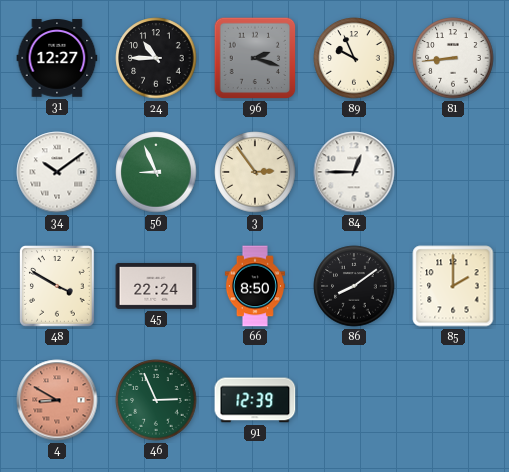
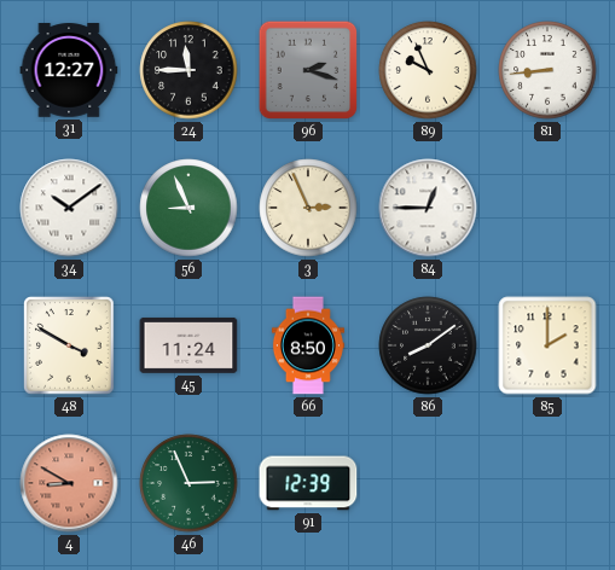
24: 10:45 -> 11:45 (188, 70)
3: 2:54 -> 2:56 (308, 208)
45: 22:24 -> 11:24 (188, 345)
